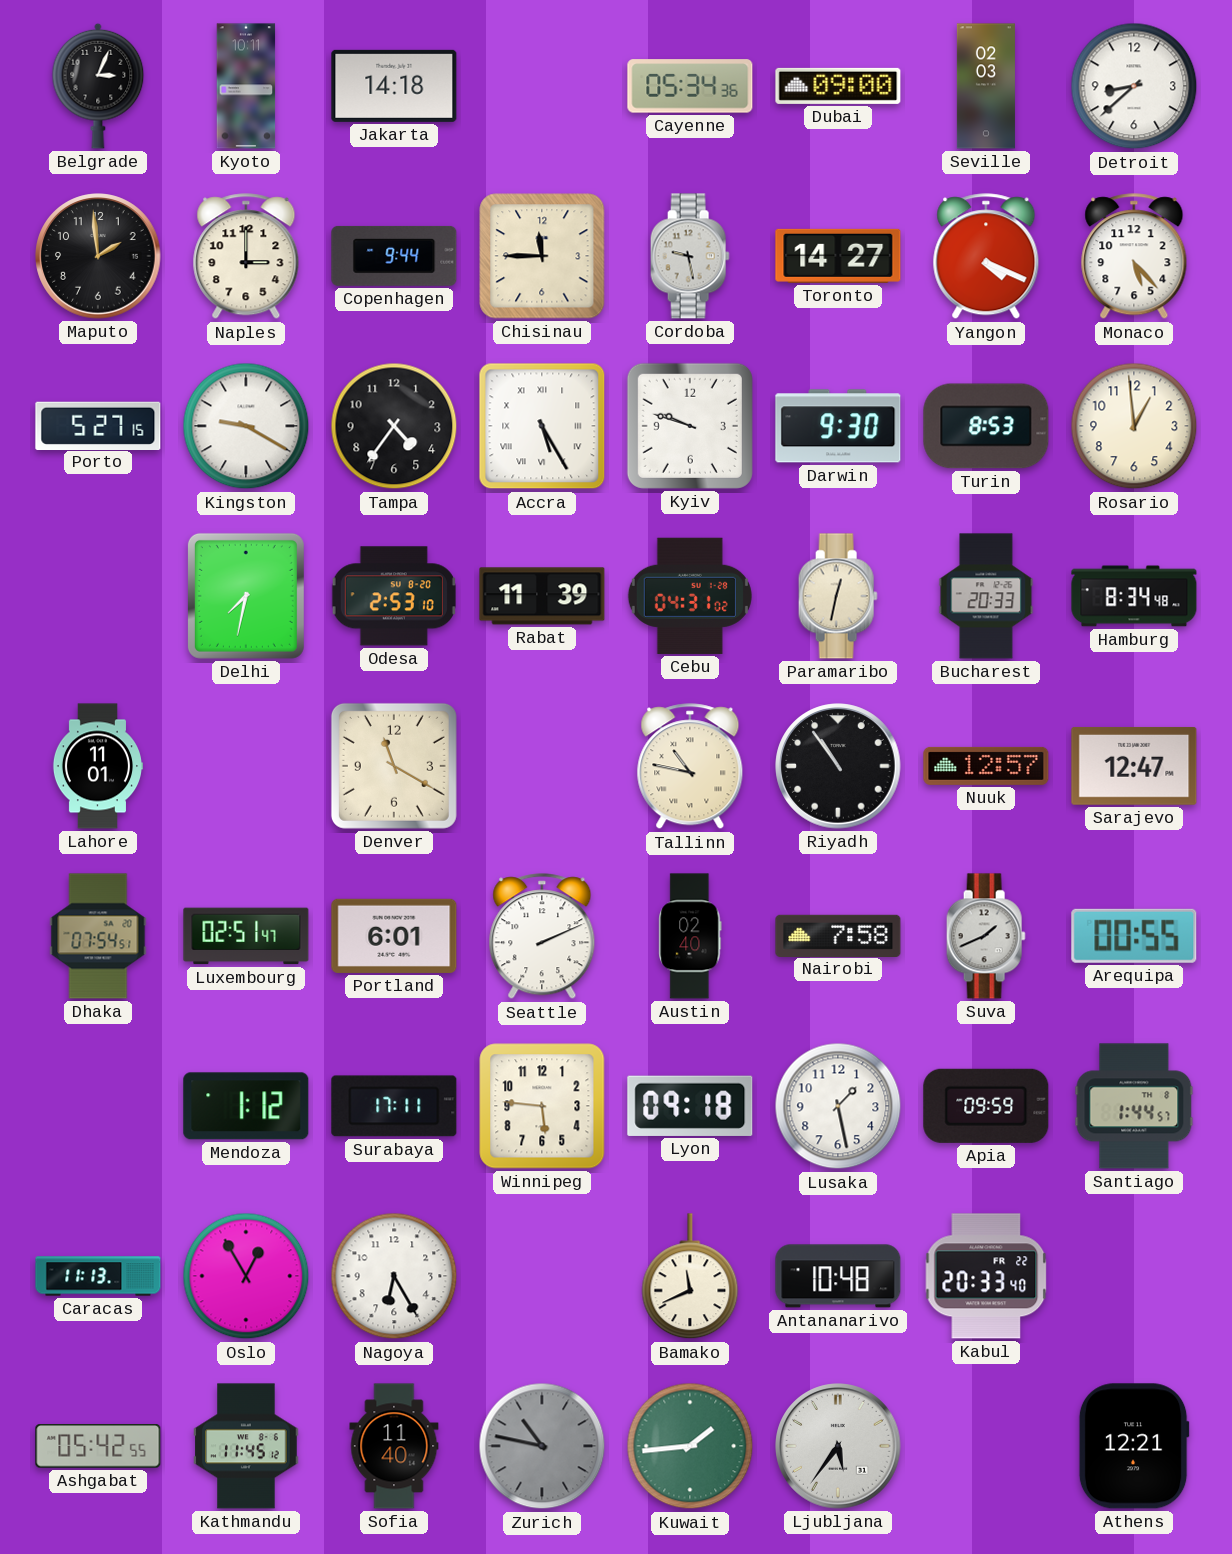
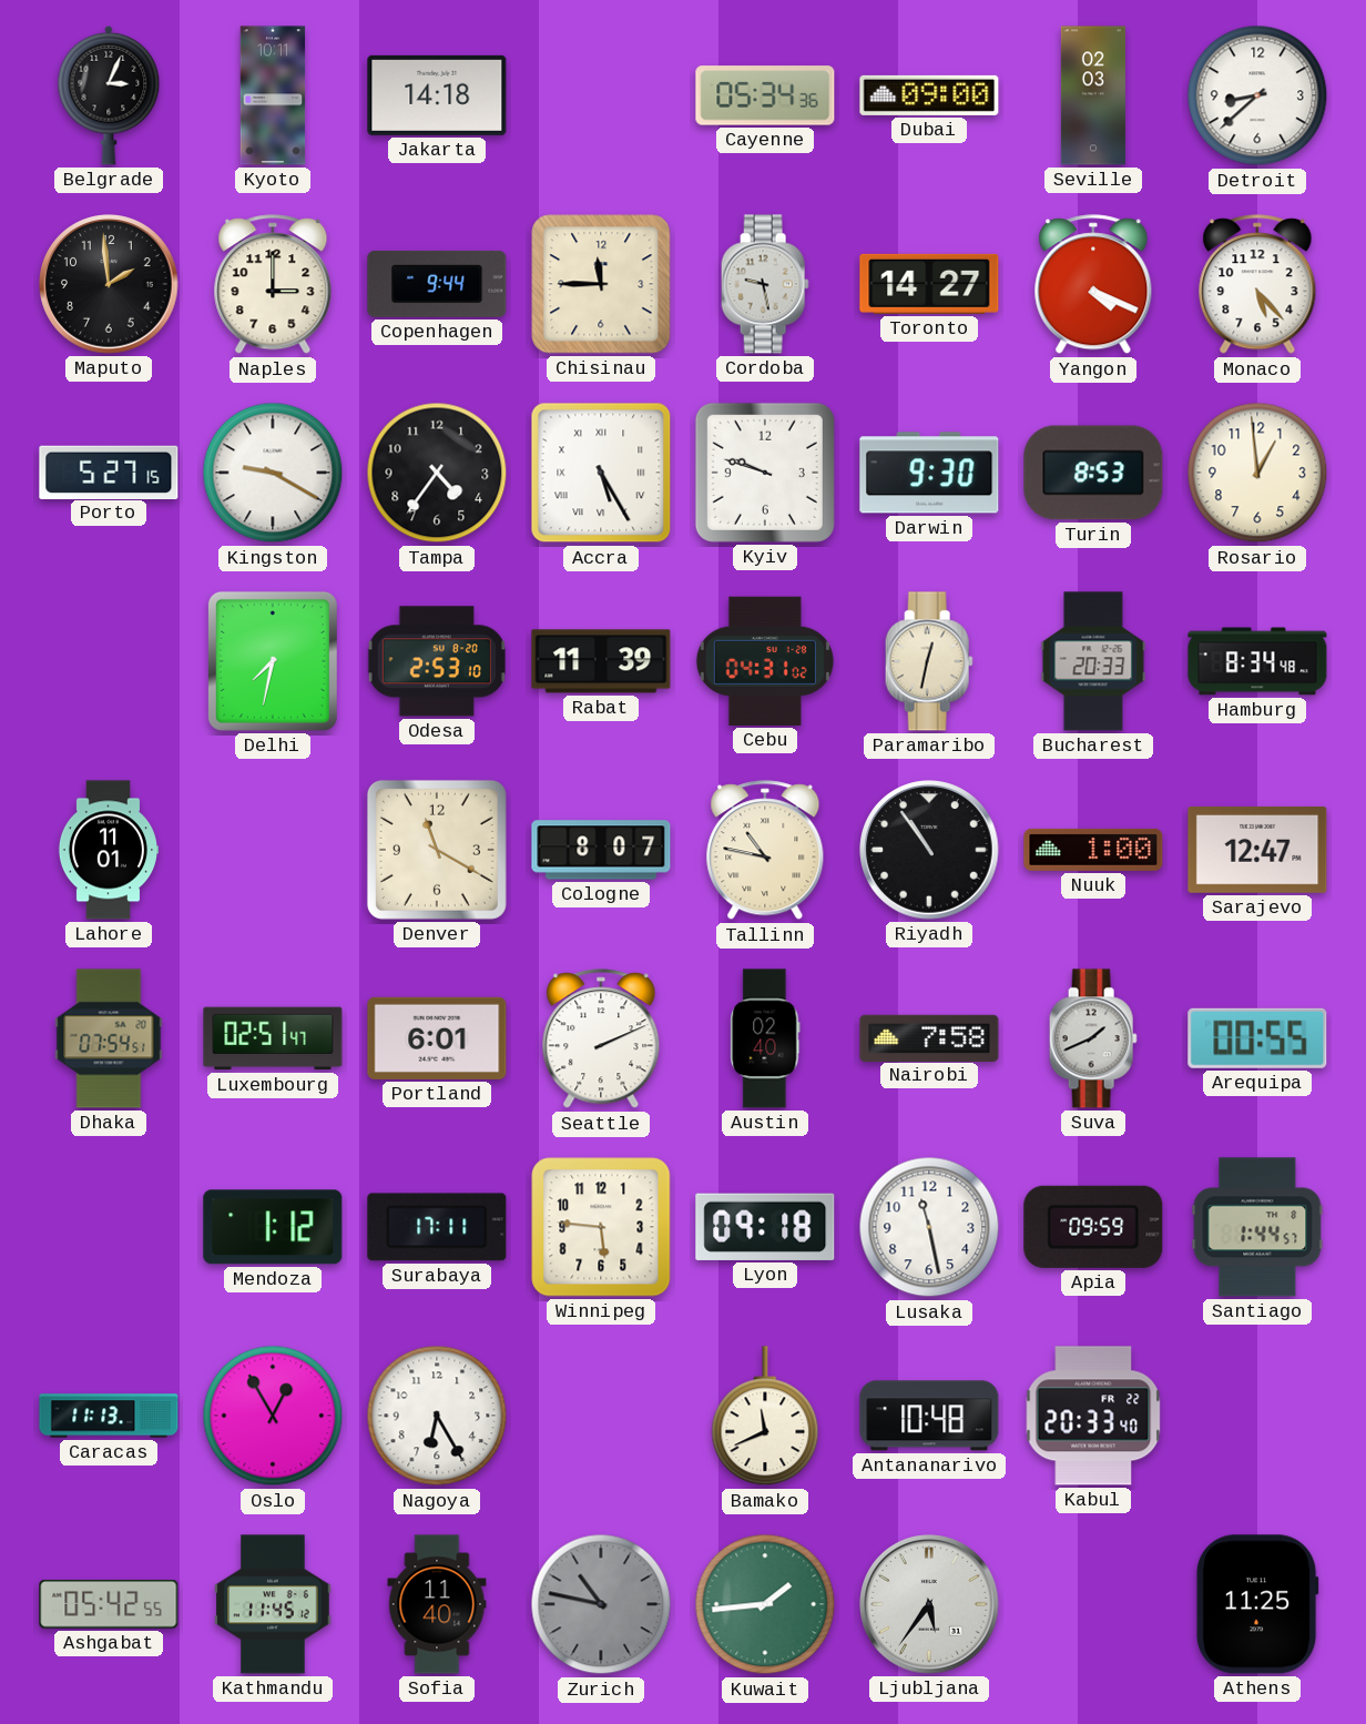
Cologne: none -> 8:07 (601, 850)
Nuuk: 12:57 -> 1:00 (1093, 850)
Lusaka: 1:28 -> 11:28 (929, 1227)
Athens: 12:21 -> 11:25 (1257, 1604)
